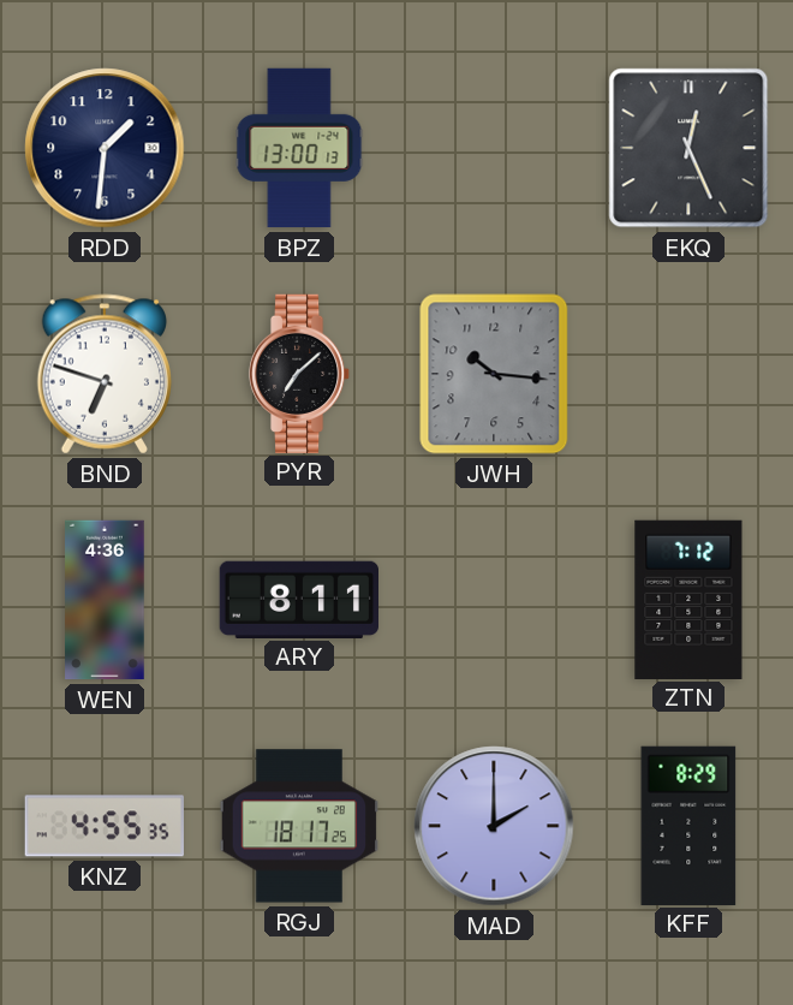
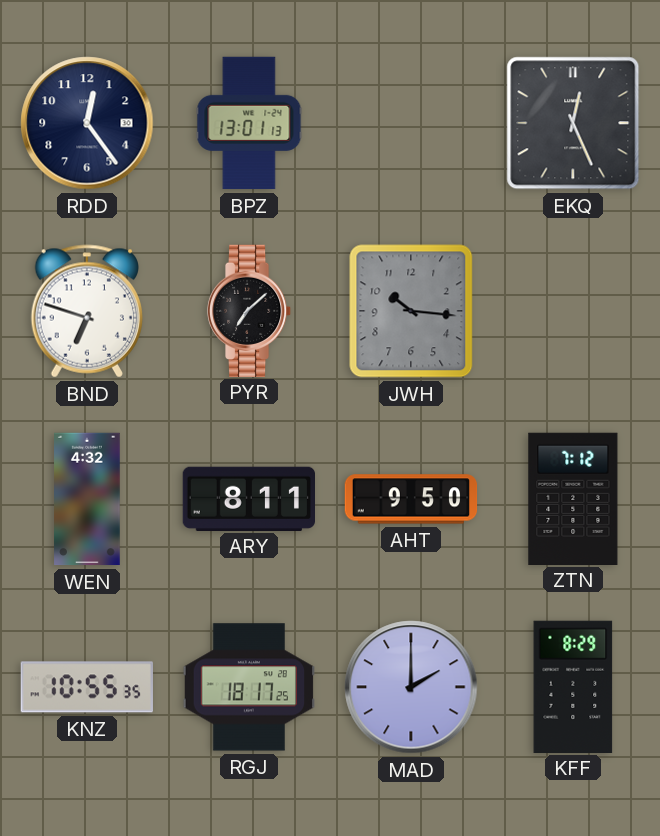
RDD: 1:31 -> 12:24 (87, 123)
BPZ: 13:00 -> 13:01 (249, 123)
WEN: 4:36 -> 4:32 (87, 499)
AHT: none -> 9:50 (411, 499)
KNZ: 4:55 -> 10:55 (87, 687)
